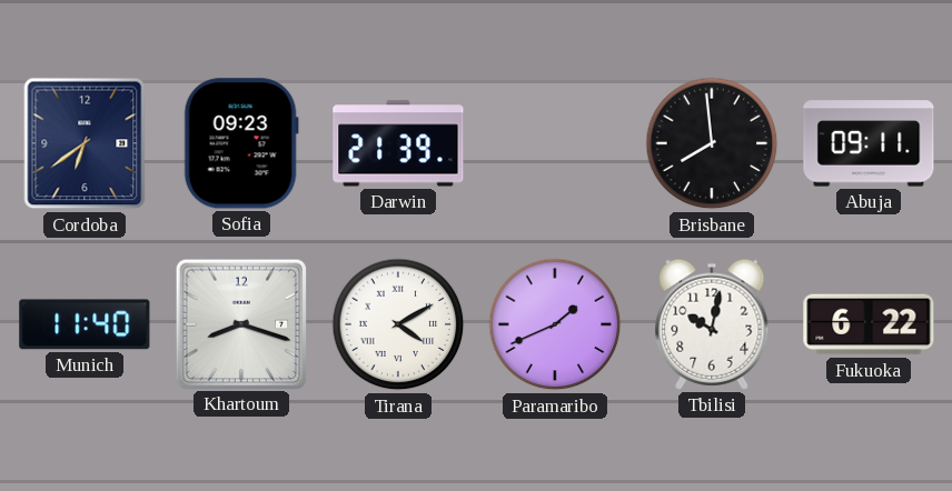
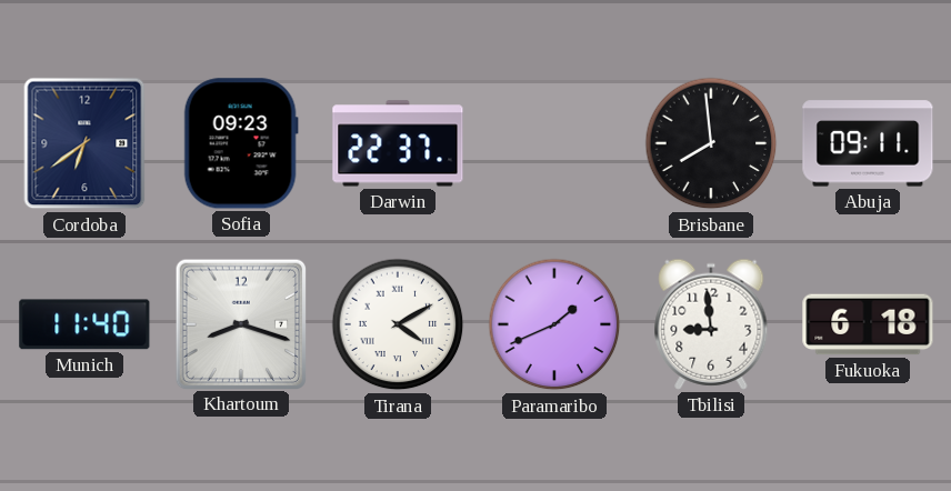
Darwin: 21:39 -> 22:37 (398, 143)
Tbilisi: 10:02 -> 8:59 (711, 324)
Fukuoka: 6:22 -> 6:18 (868, 324)
